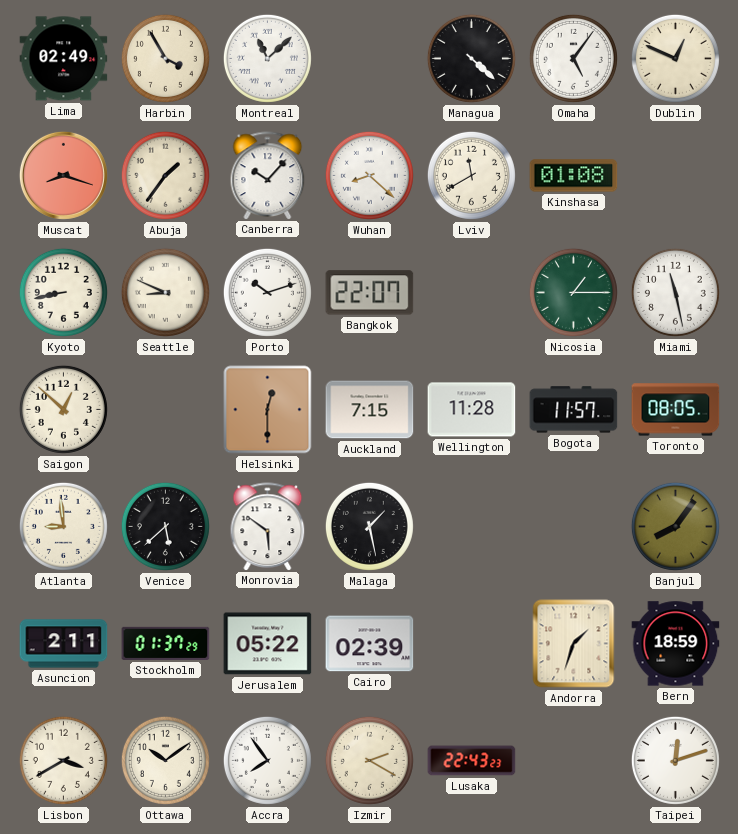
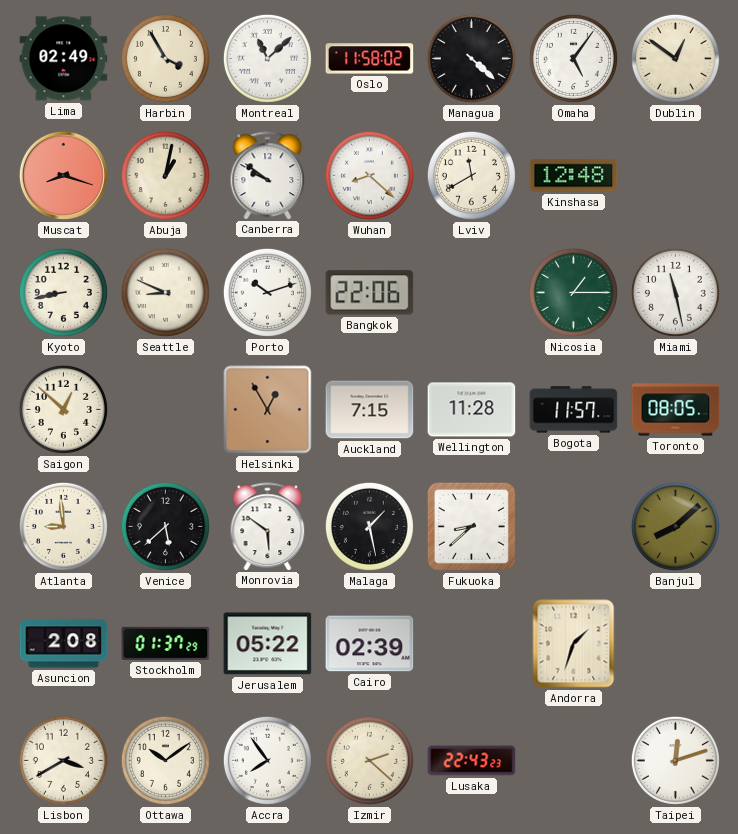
Oslo: none -> 11:58 (370, 59)
Dublin: 12:49 -> 12:51 (675, 58)
Abuja: 1:36 -> 1:02 (165, 175)
Canberra: 10:07 -> 9:51 (268, 175)
Kinshasa: 01:08 -> 12:48 (574, 176)
Bangkok: 22:07 -> 22:06 (370, 293)
Helsinki: 12:30 -> 12:55 (268, 410)
Fukuoka: none -> 8:38 (471, 526)
Banjul: 8:06 -> 8:08 (675, 526)
Asuncion: 2:11 -> 2:08 (64, 644)
Bern: 18:59 -> none (676, 644)
Izmir: 2:20 -> 2:22 (369, 760)
